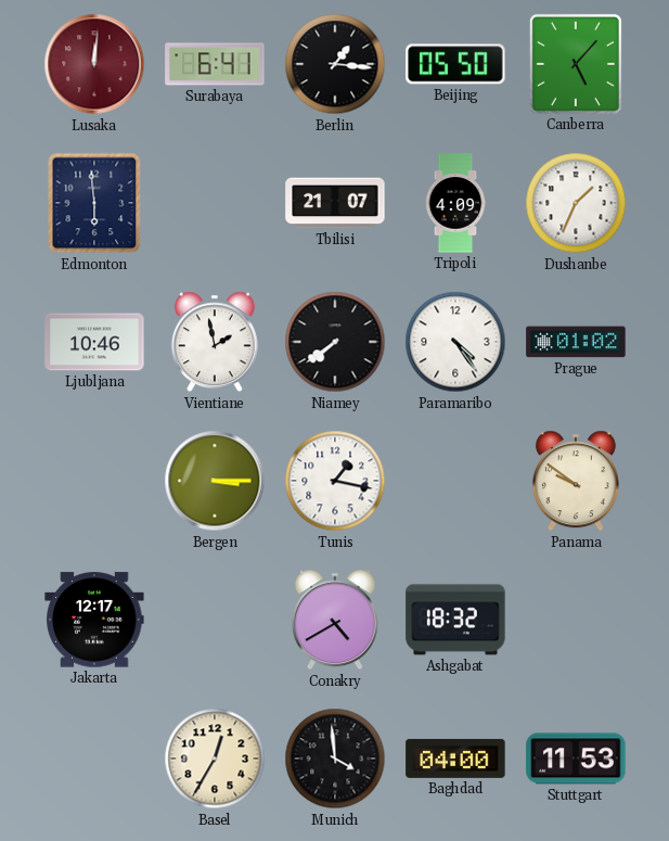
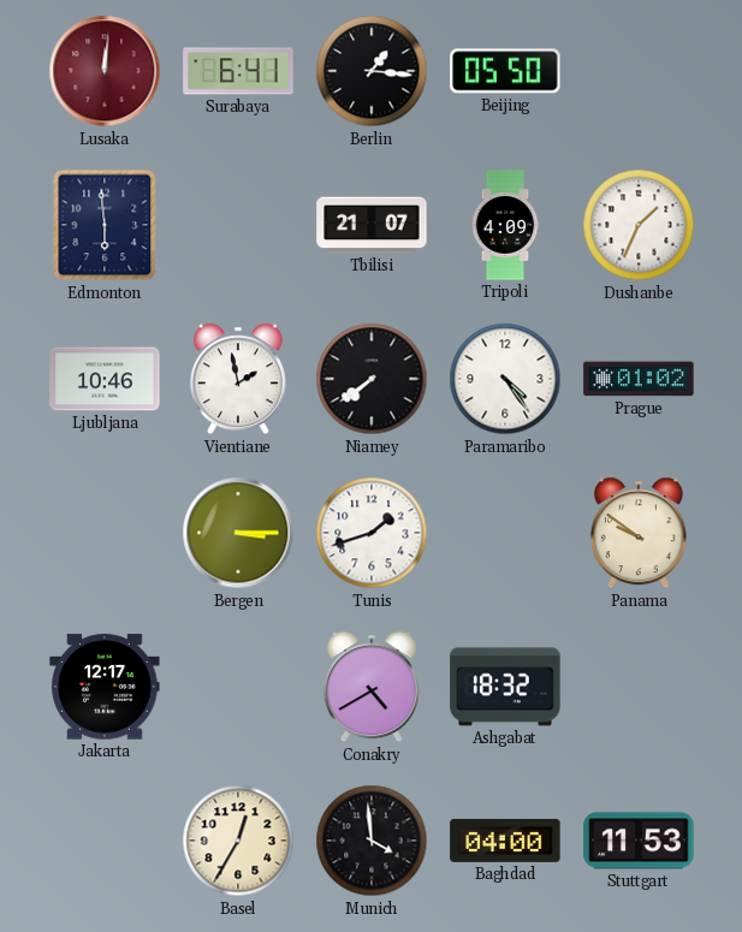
Canberra: 5:07 -> none (576, 64)
Tunis: 1:17 -> 1:42 (372, 533)
